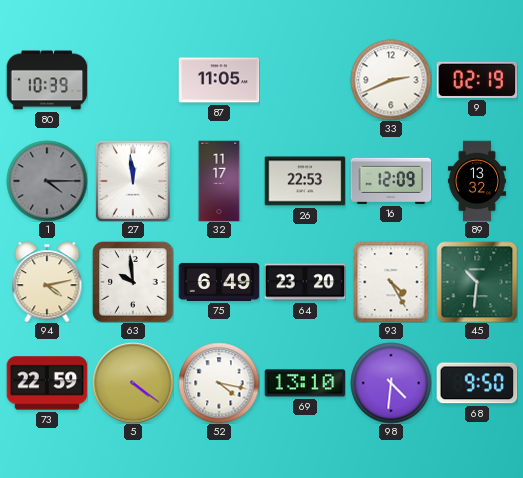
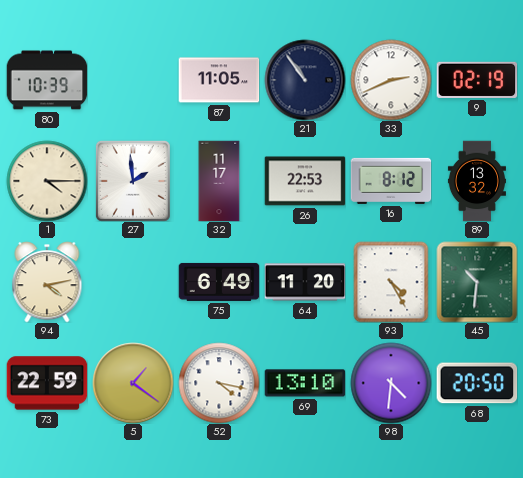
21: none -> 10:54 (305, 80)
1 dial: grey -> cream (47, 181)
27: 11:59 -> 1:59 (133, 181)
16: 12:09 -> 8:12 (391, 181)
63: 9:59 -> none (133, 282)
64: 23:20 -> 11:20 (305, 282)
5: 4:21 -> 1:21 (133, 383)
68: 9:50 -> 20:50 (477, 383)
